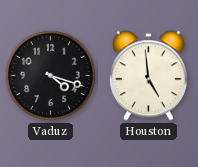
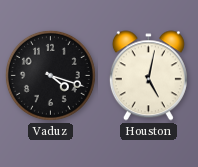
Houston: 4:59 -> 5:02 (148, 76)
